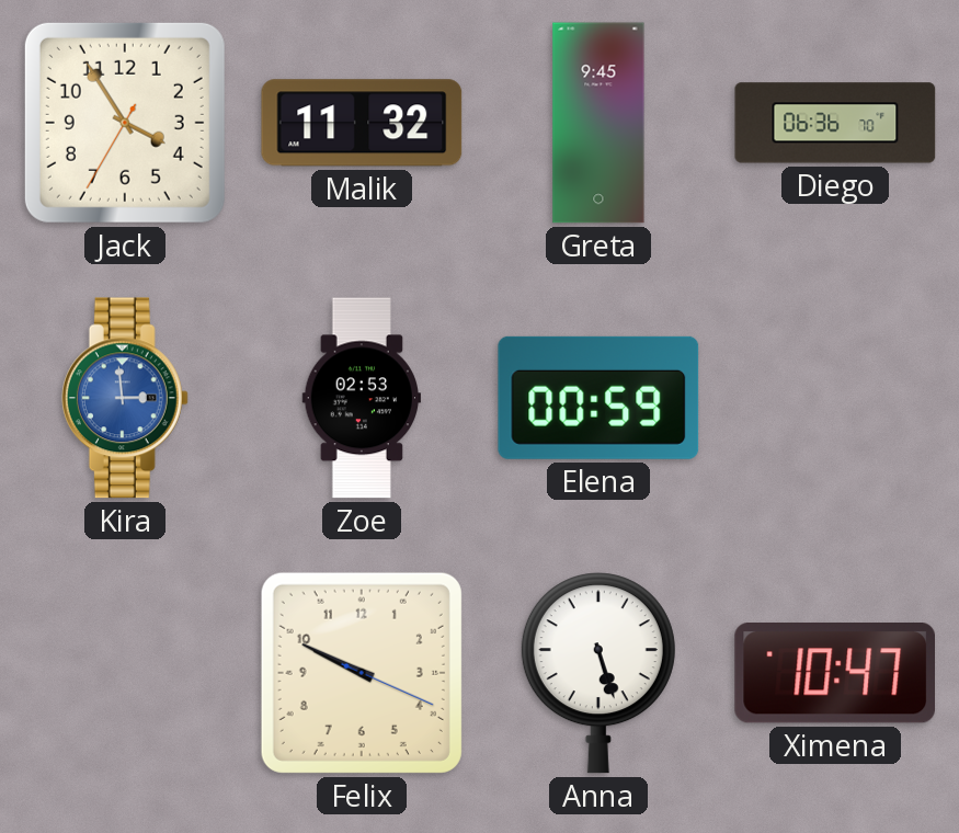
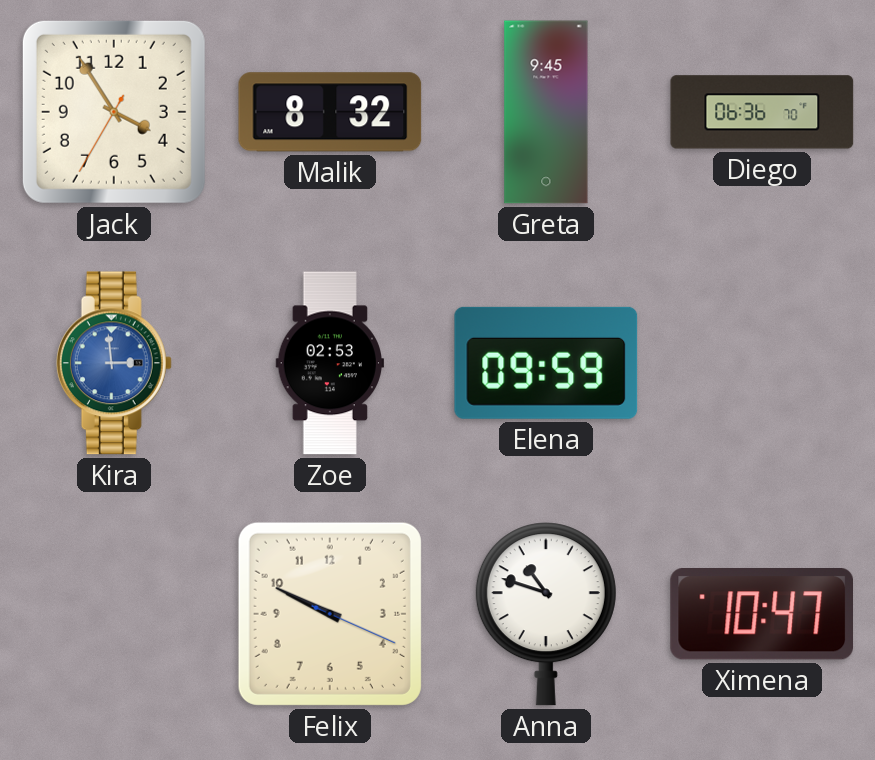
Malik: 11:32 -> 8:32 (330, 112)
Elena: 00:59 -> 09:59 (546, 363)
Anna: 5:27 -> 10:48 (546, 614)
